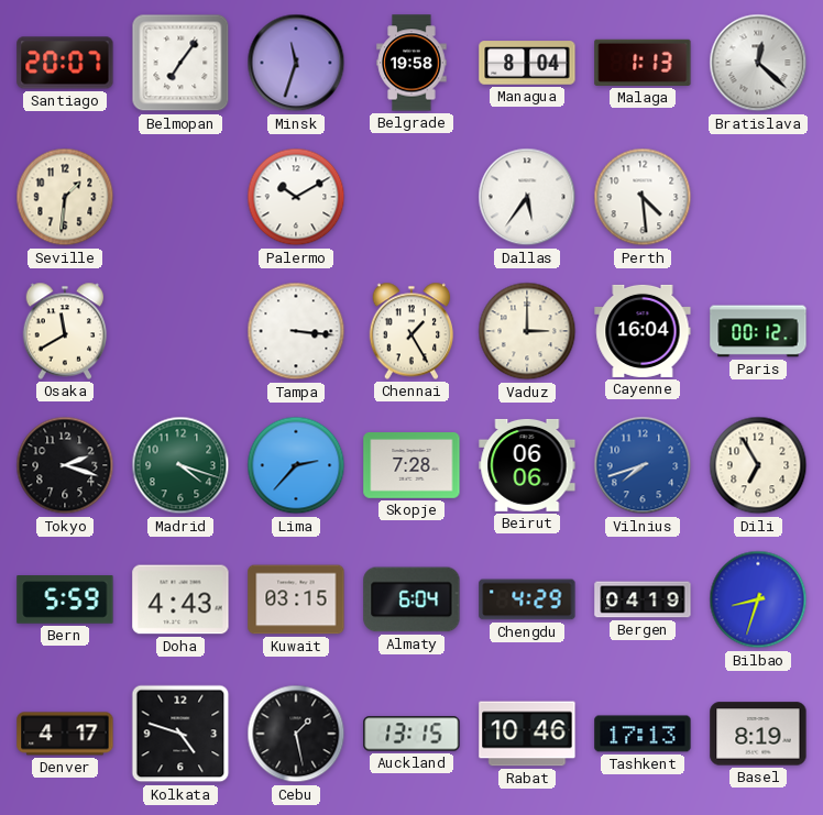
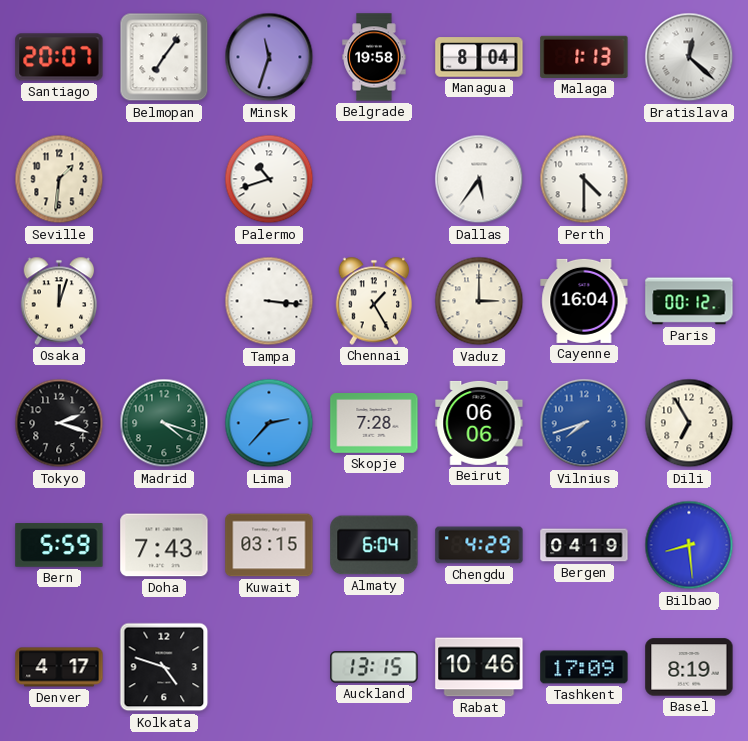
Palermo: 10:10 -> 10:42 (269, 179)
Perth: 4:29 -> 4:30 (584, 179)
Osaka: 11:40 -> 12:03 (59, 301)
Doha: 4:43 -> 7:43 (164, 545)
Bilbao: 8:33 -> 8:29 (689, 545)
Cebu: 1:28 -> none (296, 734)
Tashkent: 17:13 -> 17:09 (584, 667)
